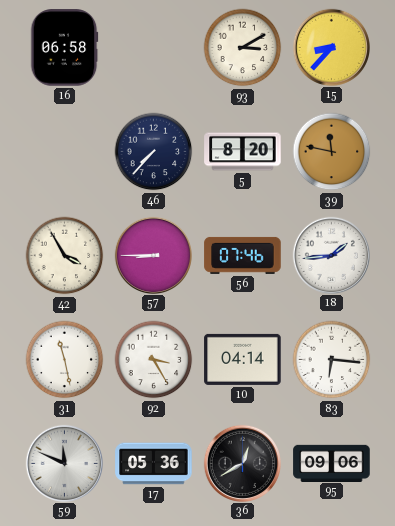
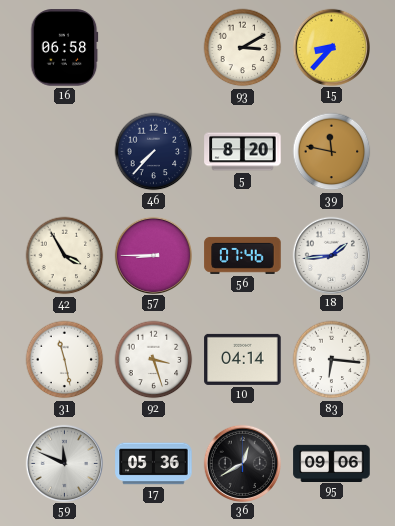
92: 3:25 -> 3:27 (154, 360)
